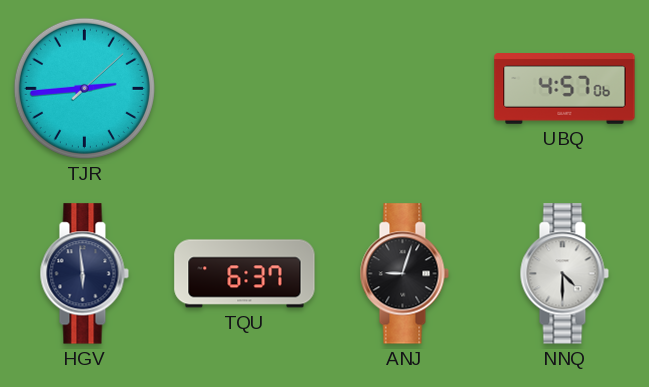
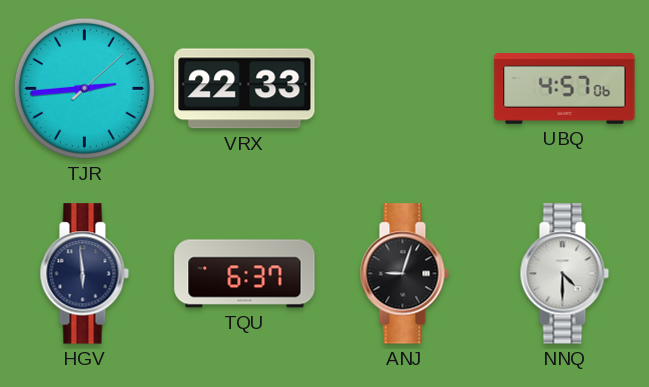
VRX: none -> 22:33 (245, 89)
